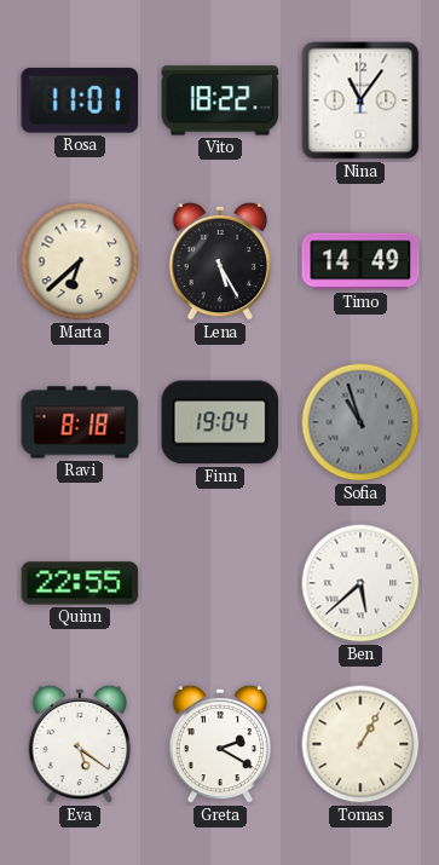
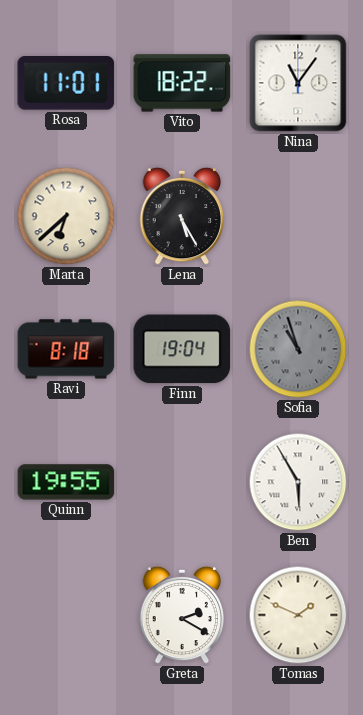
Timo: 14:49 -> none (360, 261)
Quinn: 22:55 -> 19:55 (66, 482)
Ben: 5:38 -> 5:55 (298, 482)
Eva: 5:21 -> none (80, 744)
Tomas: 1:05 -> 1:49 (298, 615)
